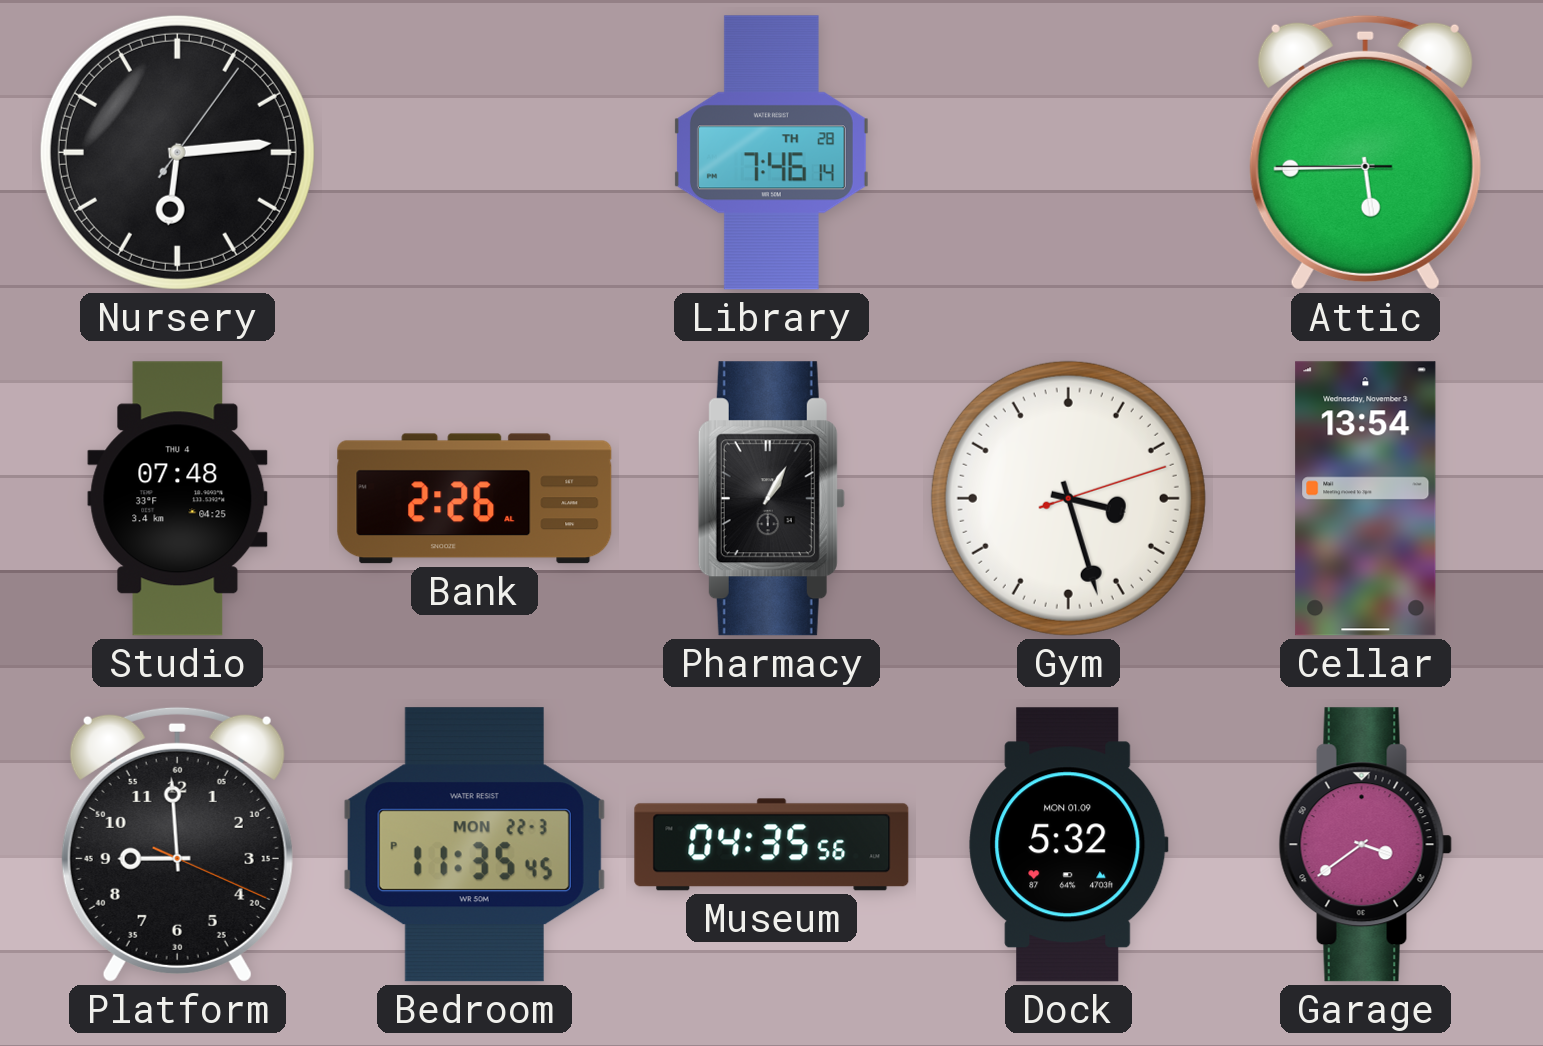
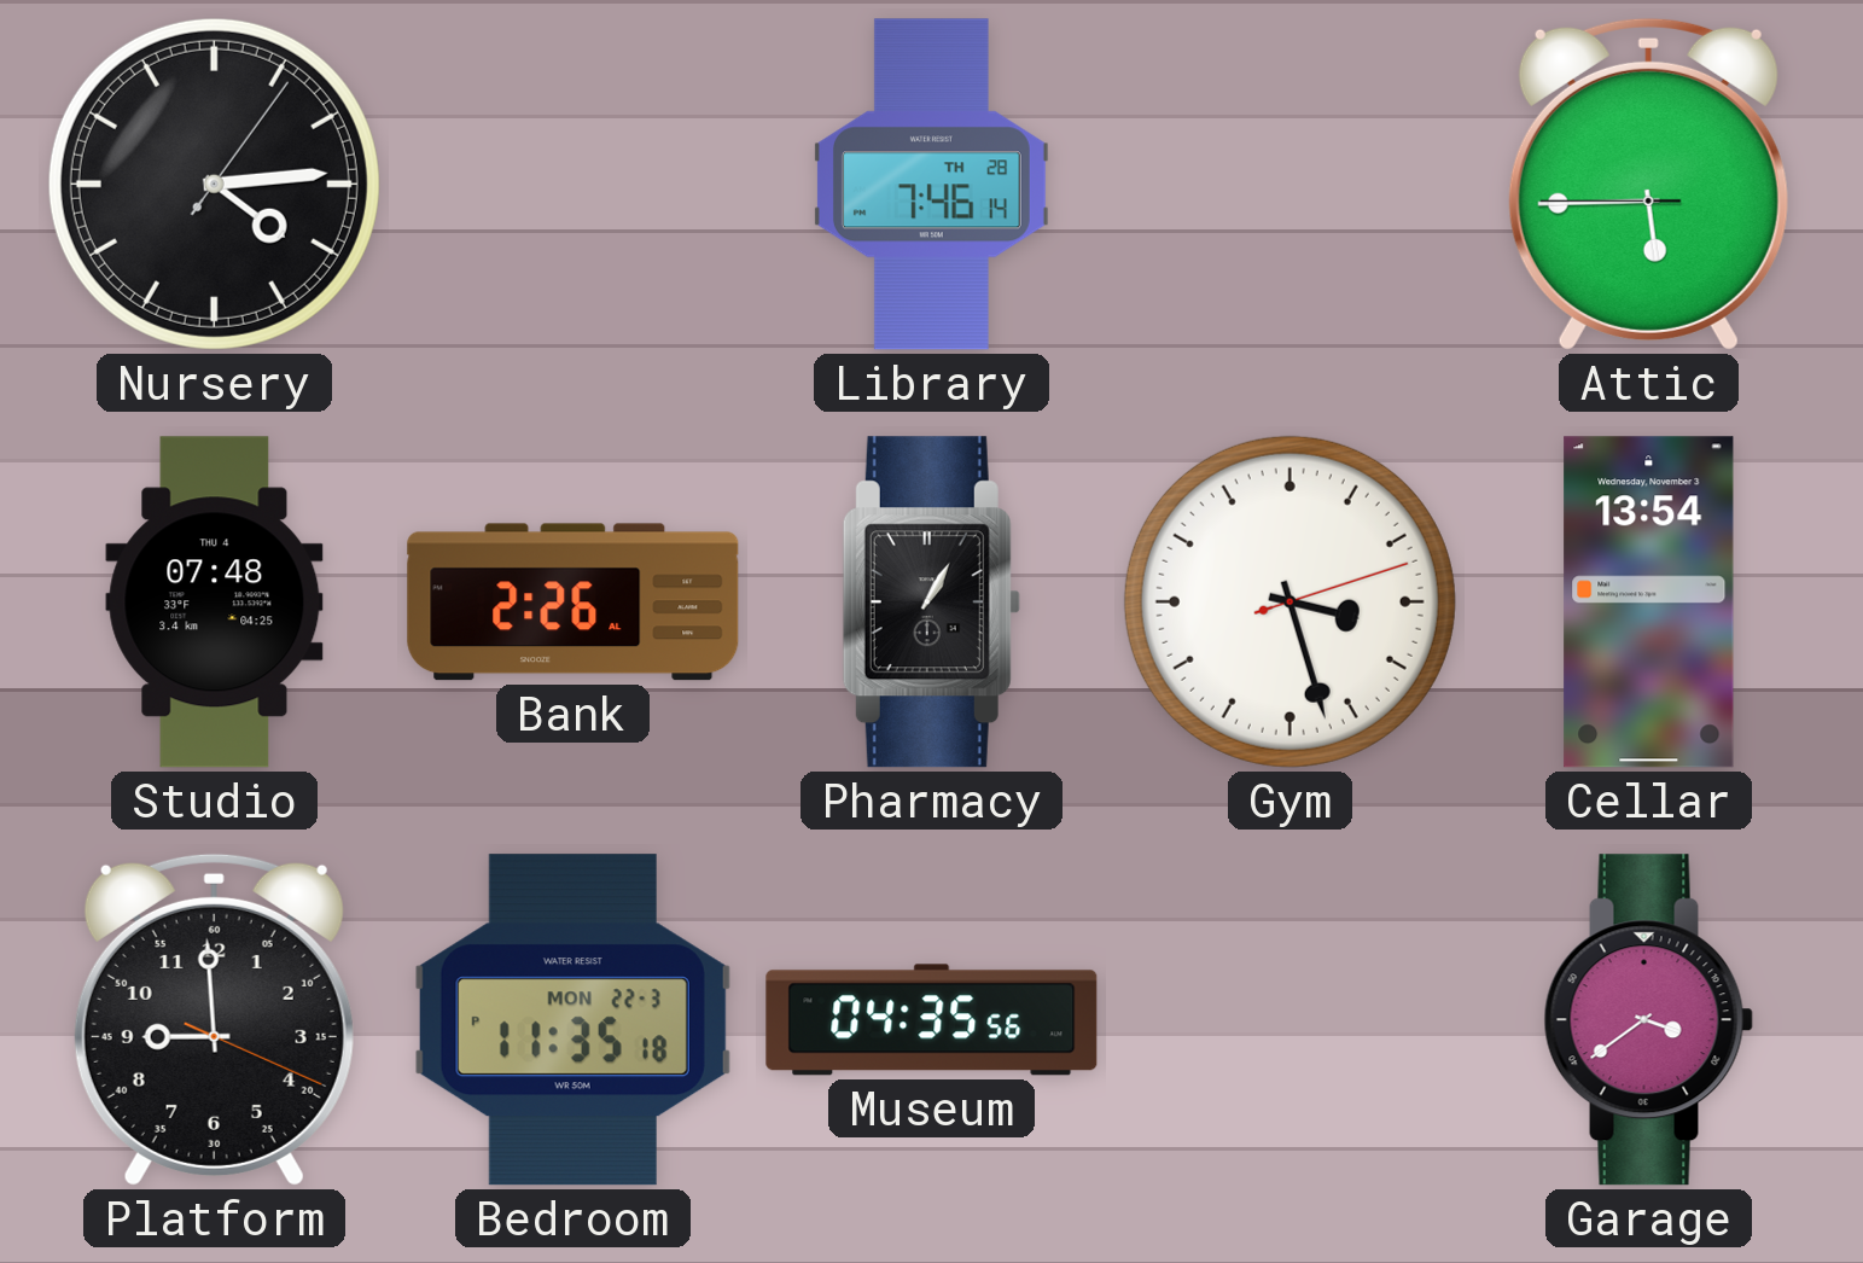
Nursery: 6:14 -> 4:14 (214, 184)
Bedroom: 11:35:45 PM -> 11:35:18 PM (572, 1020)
Dock: 5:32 -> none (1069, 845)
